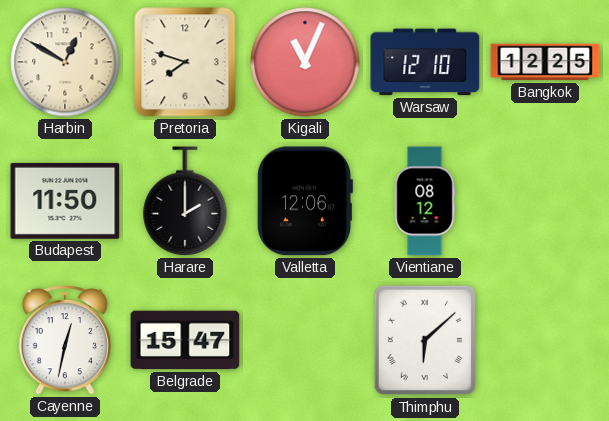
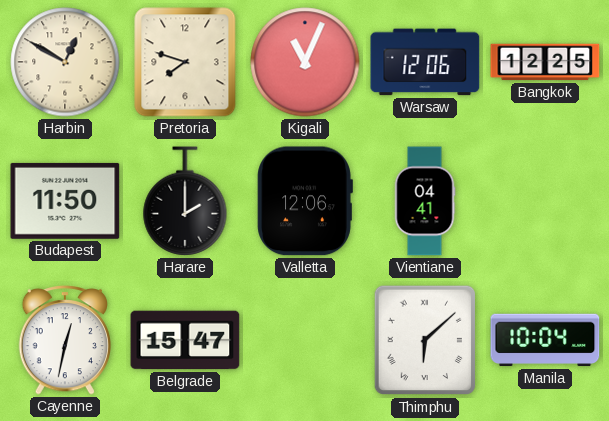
Warsaw: 12:10 -> 12:06 (425, 62)
Vientiane: 08:12 -> 04:41 (425, 201)
Manila: none -> 10:04 (545, 340)
